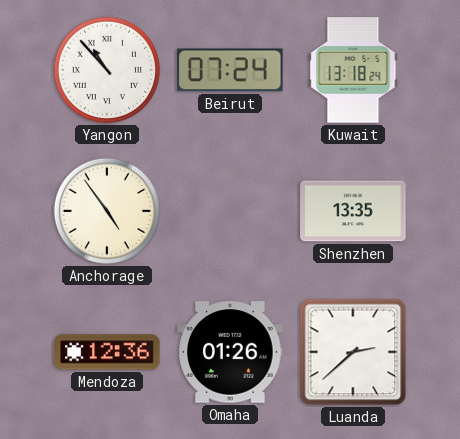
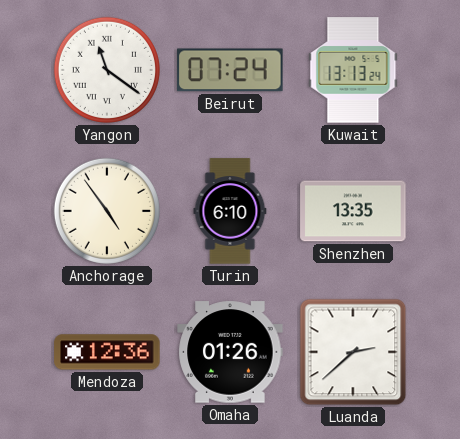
Yangon: 10:53 -> 11:21 (107, 70)
Kuwait: 13:18 -> 13:13 (353, 70)
Turin: none -> 6:10 (230, 211)
